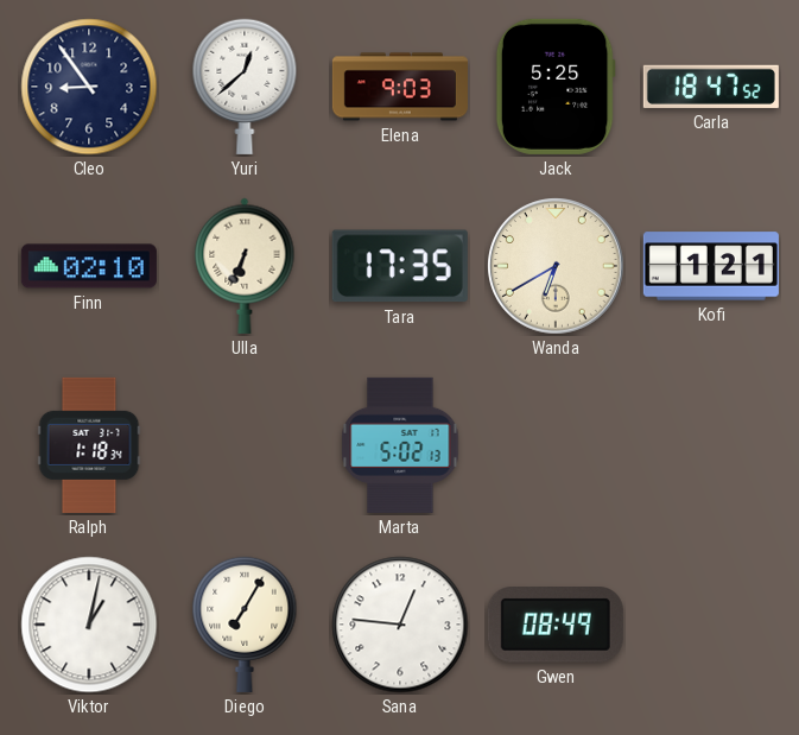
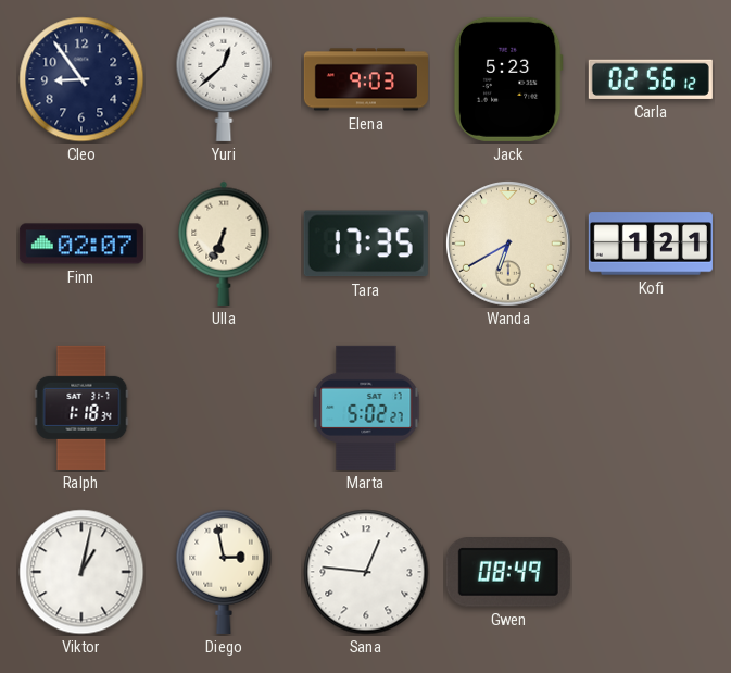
Jack: 5:25 -> 5:23 (508, 79)
Carla: 18:47 -> 02:56 (651, 79)
Finn: 02:10 -> 02:07 (81, 244)
Marta: 5:02:13 -> 5:02:27 (366, 408)
Diego: 7:05 -> 2:58 (224, 572)
